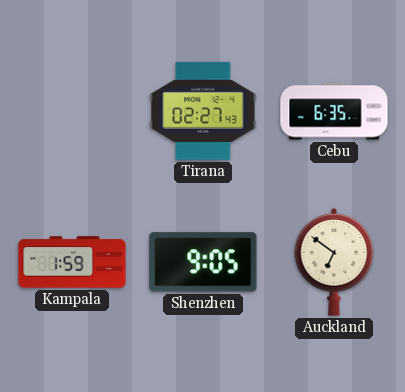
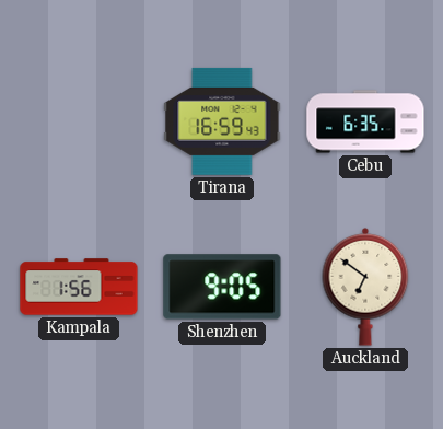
Tirana: 02:27 -> 16:59 (222, 121)
Kampala: 1:59 -> 1:56 (79, 287)
